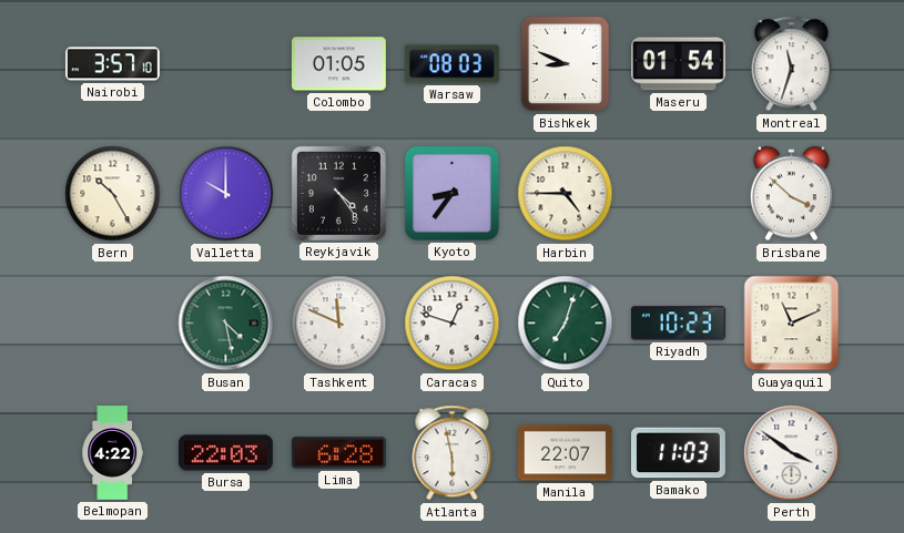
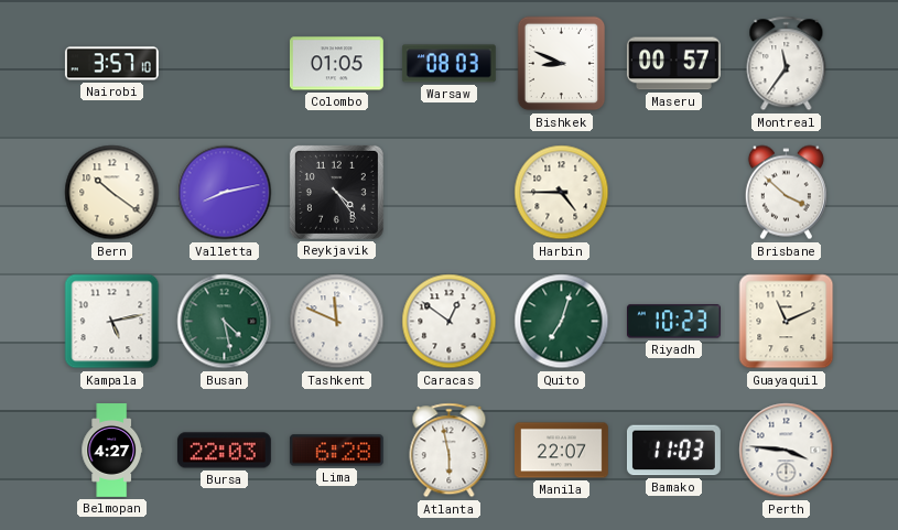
Maseru: 01:54 -> 00:57 (673, 64)
Montreal: 11:33 -> 11:36 (787, 64)
Bern: 10:25 -> 10:21 (112, 193)
Valletta: 10:00 -> 8:13 (225, 193)
Kyoto: 8:36 -> none (451, 193)
Kampala: none -> 5:13 (112, 322)
Caracas: 12:48 -> 12:51 (450, 322)
Belmopan: 4:22 -> 4:27 (112, 451)
Perth: 3:51 -> 3:46 (787, 451)
